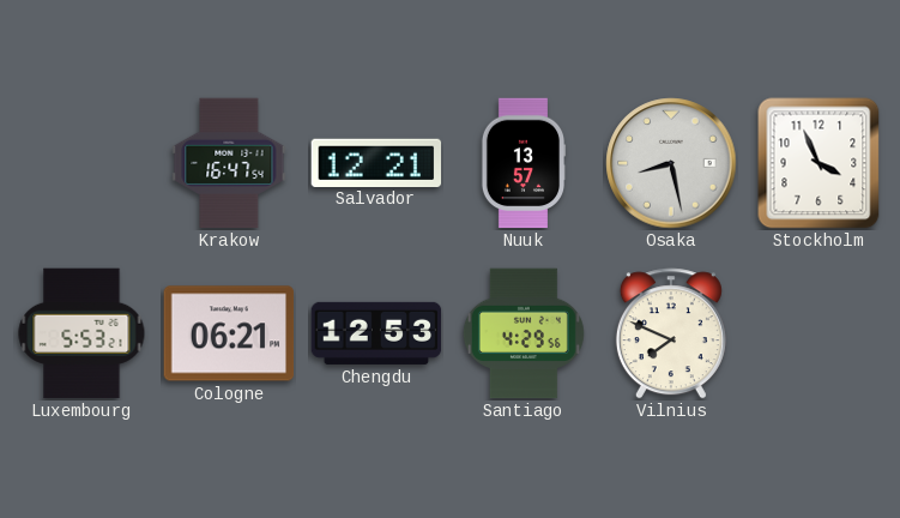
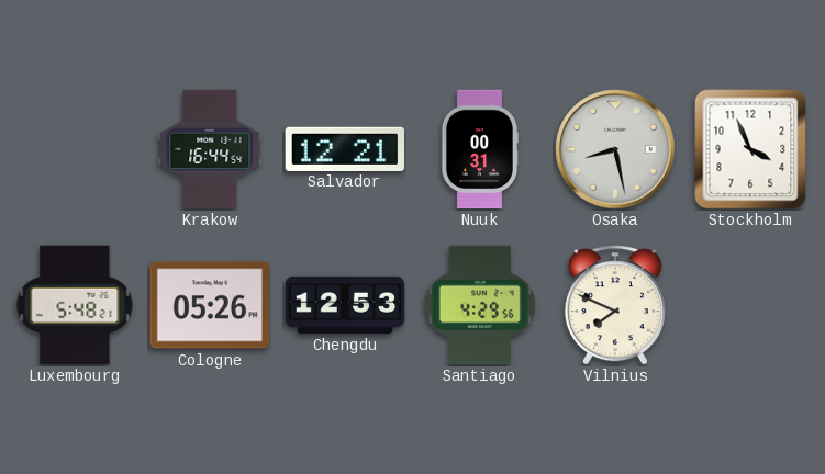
Krakow: 16:47 -> 16:44 (210, 149)
Nuuk: 13:57 -> 00:31 (480, 149)
Luxembourg: 5:53 -> 5:48 (75, 305)
Cologne: 06:21 -> 05:26 (210, 305)
